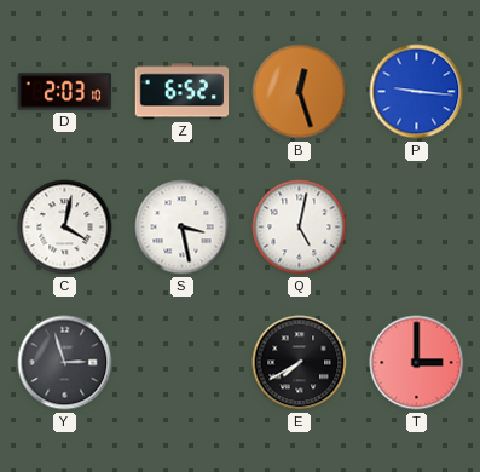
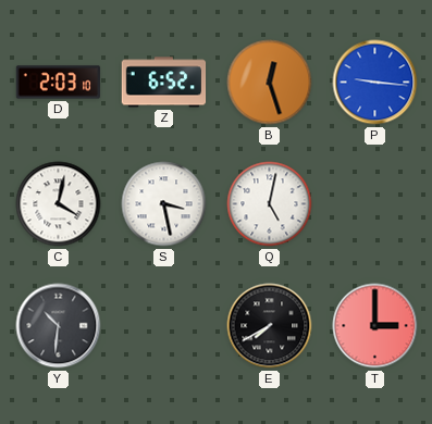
Y: 2:57 -> 10:31 (59, 326)
